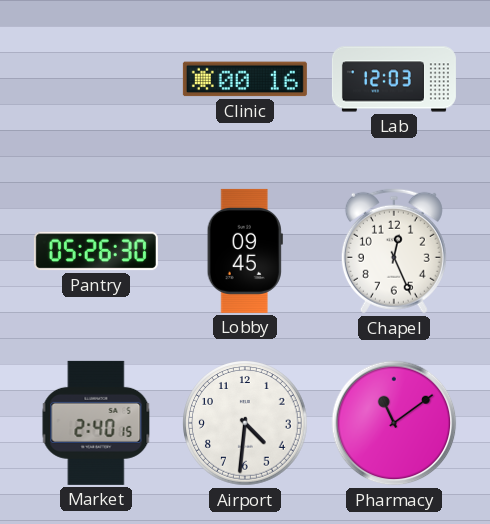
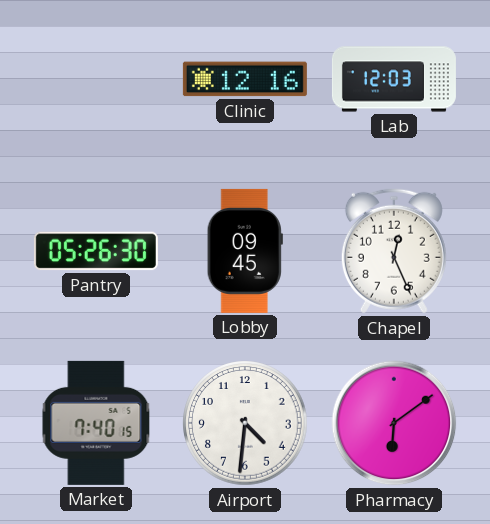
Clinic: 00:16 -> 12:16 (245, 79)
Market: 2:40 -> 7:40 (96, 423)
Pharmacy: 11:09 -> 6:09 (394, 423)
